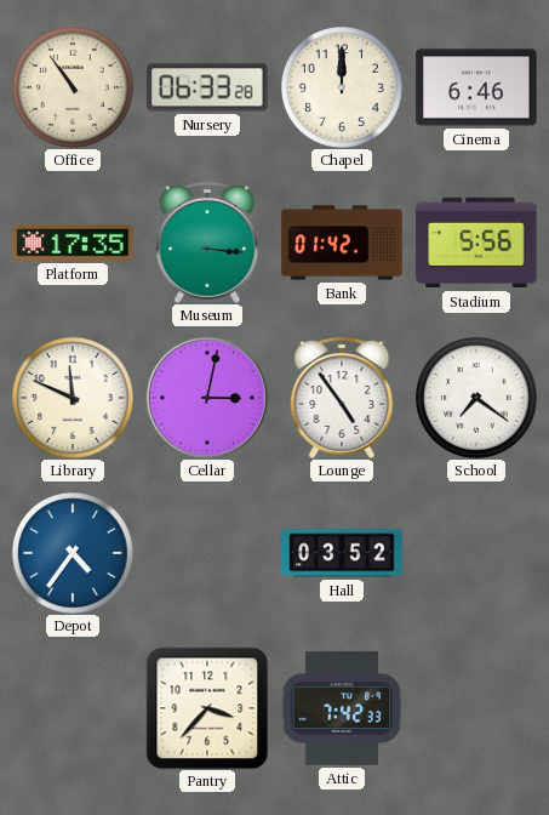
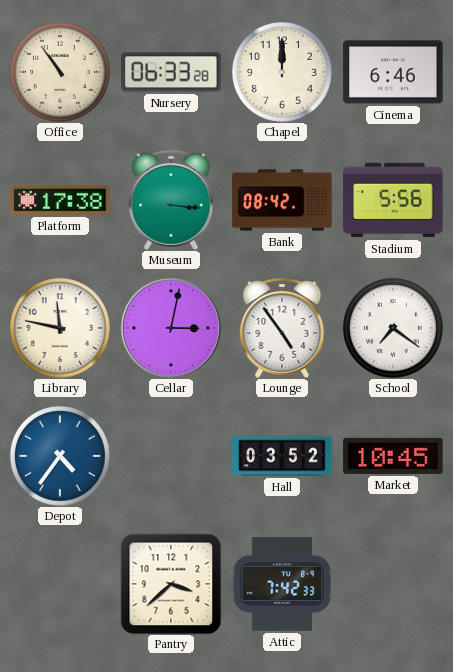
Platform: 17:35 -> 17:38 (60, 200)
Bank: 01:42 -> 08:42 (282, 200)
Library: 11:49 -> 11:47 (61, 329)
Market: none -> 10:45 (393, 456)
Pantry: 3:37 -> 3:38 (171, 584)
